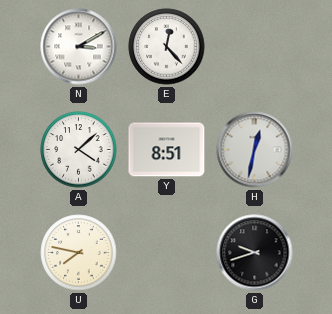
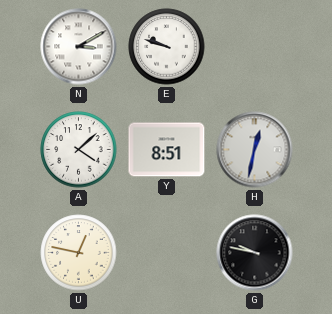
E: 12:23 -> 9:48 (167, 47)
U: 7:47 -> 12:47 (79, 253)
G: 9:42 -> 9:47 (255, 253)
